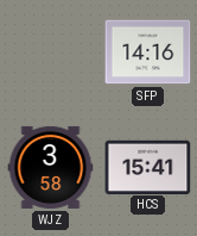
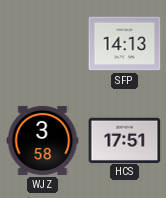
SFP: 14:16 -> 14:13 (125, 44)
HCS: 15:41 -> 17:51 (125, 140)
